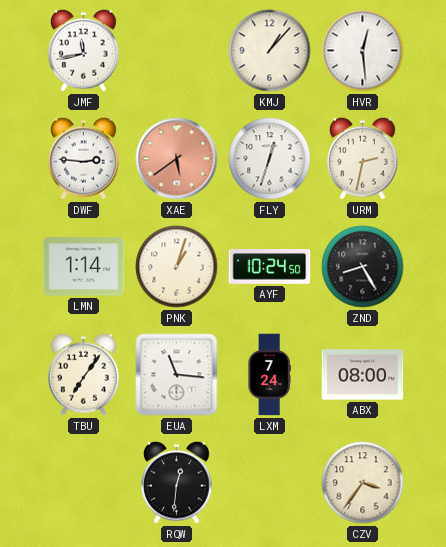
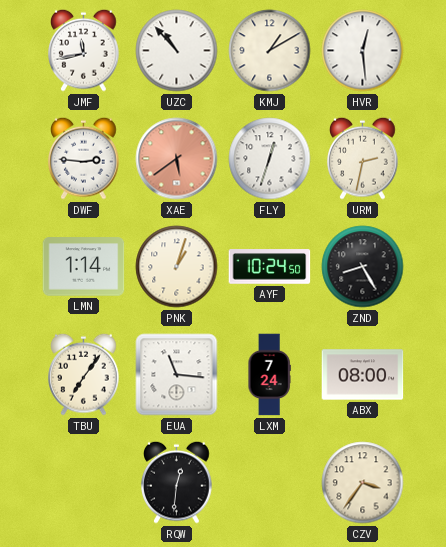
UZC: none -> 10:53 (177, 51)
KMJ: 1:07 -> 1:10 (270, 51)
